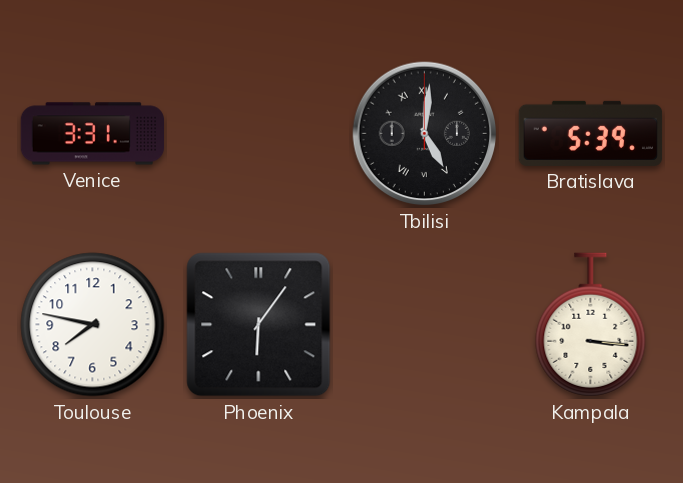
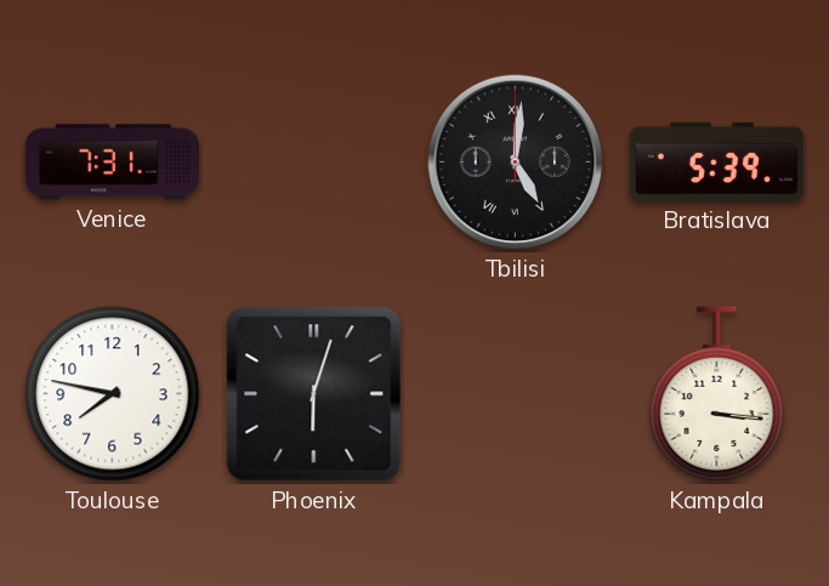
Venice: 3:31 -> 7:31 (112, 163)
Phoenix: 6:06 -> 6:03 (314, 394)
